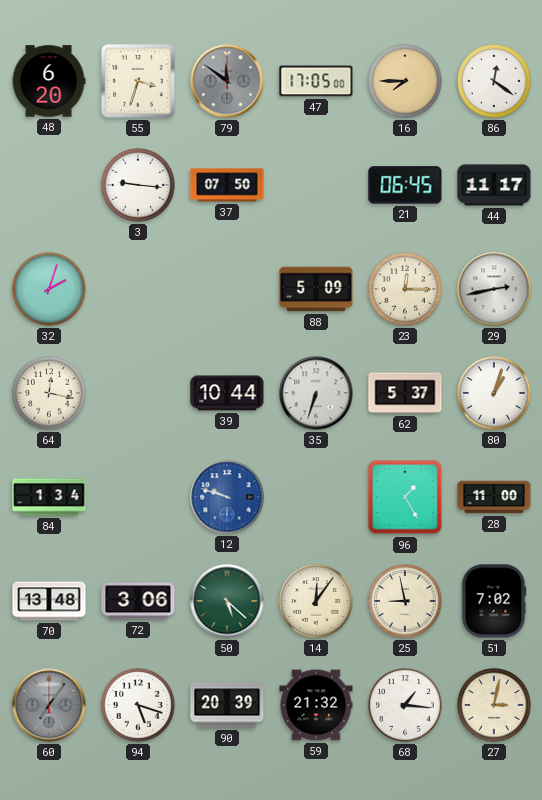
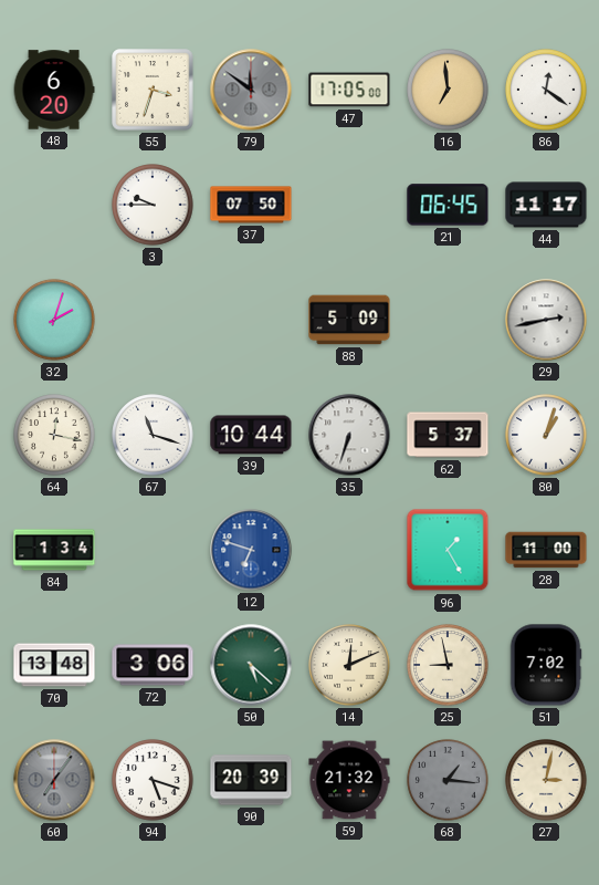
16: 7:45 -> 6:59 (448, 90)
3: 9:16 -> 9:45 (153, 205)
23: 12:15 -> none (405, 289)
67: none -> 11:18 (153, 435)
12: 9:48 -> 6:48 (251, 550)
14: 12:06 -> 12:11 (349, 665)
68 dial: white -> grey (448, 780)
